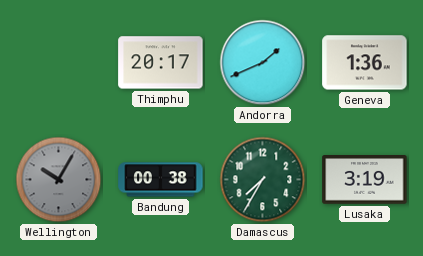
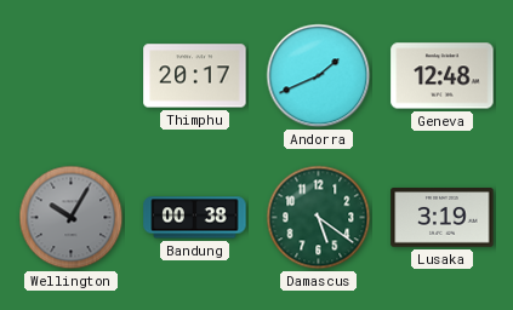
Geneva: 1:36 -> 12:48 (443, 76)
Damascus: 7:35 -> 5:21 (319, 218)
